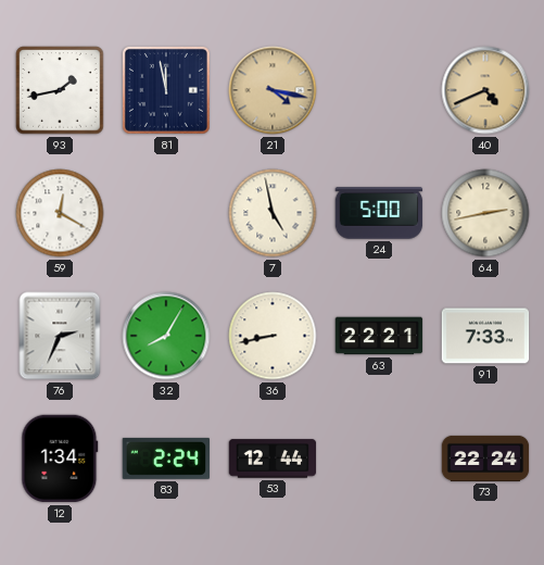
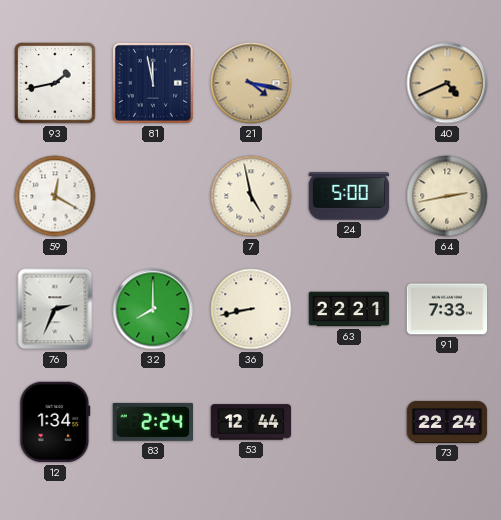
32: 8:05 -> 8:00 (153, 309)
